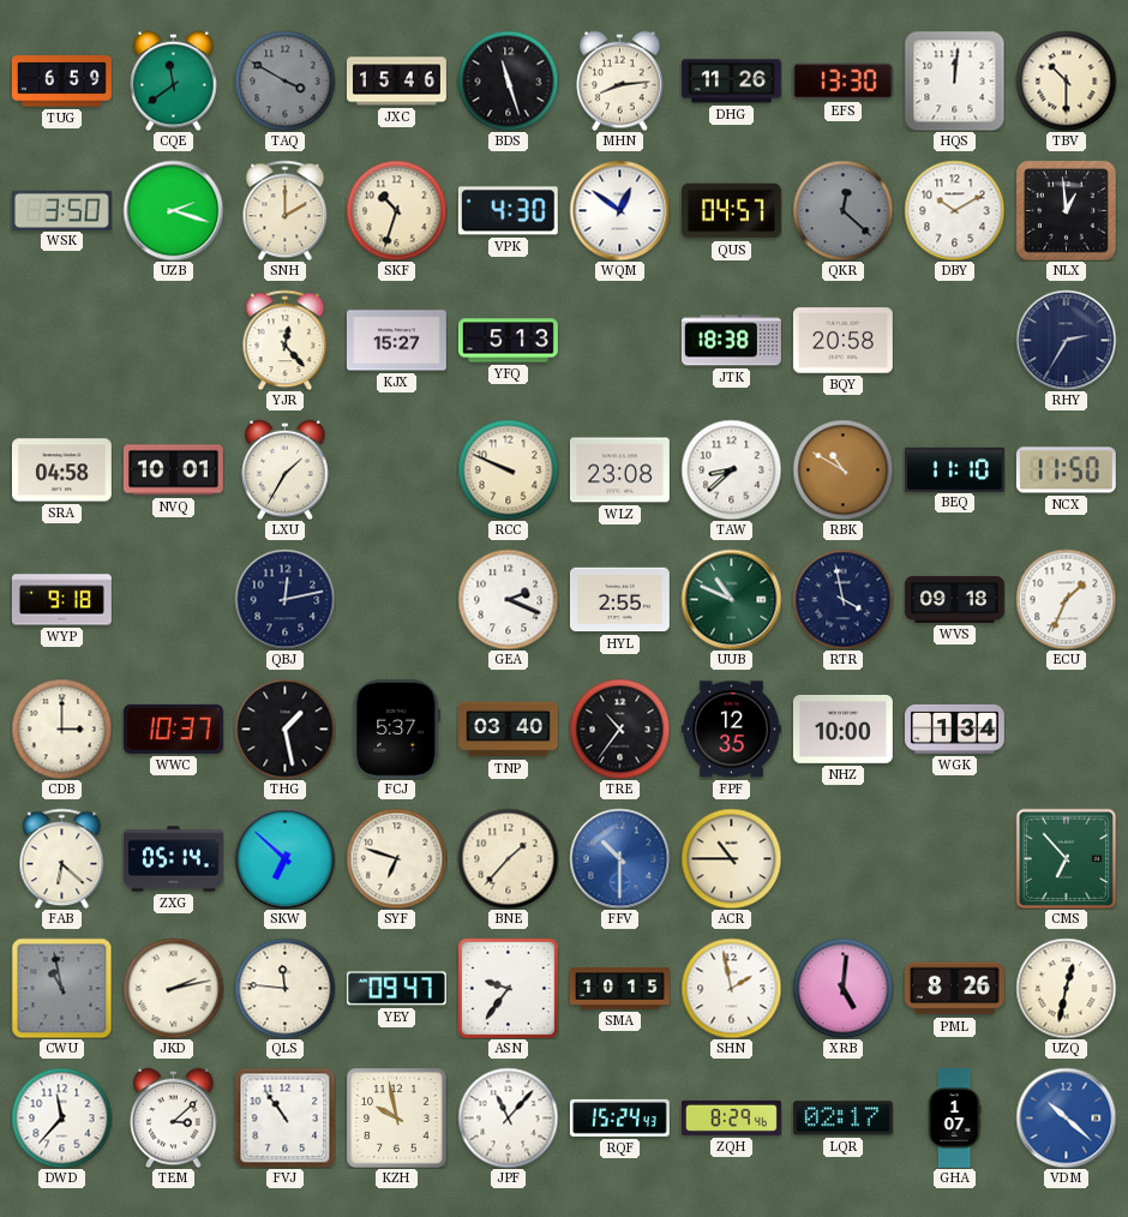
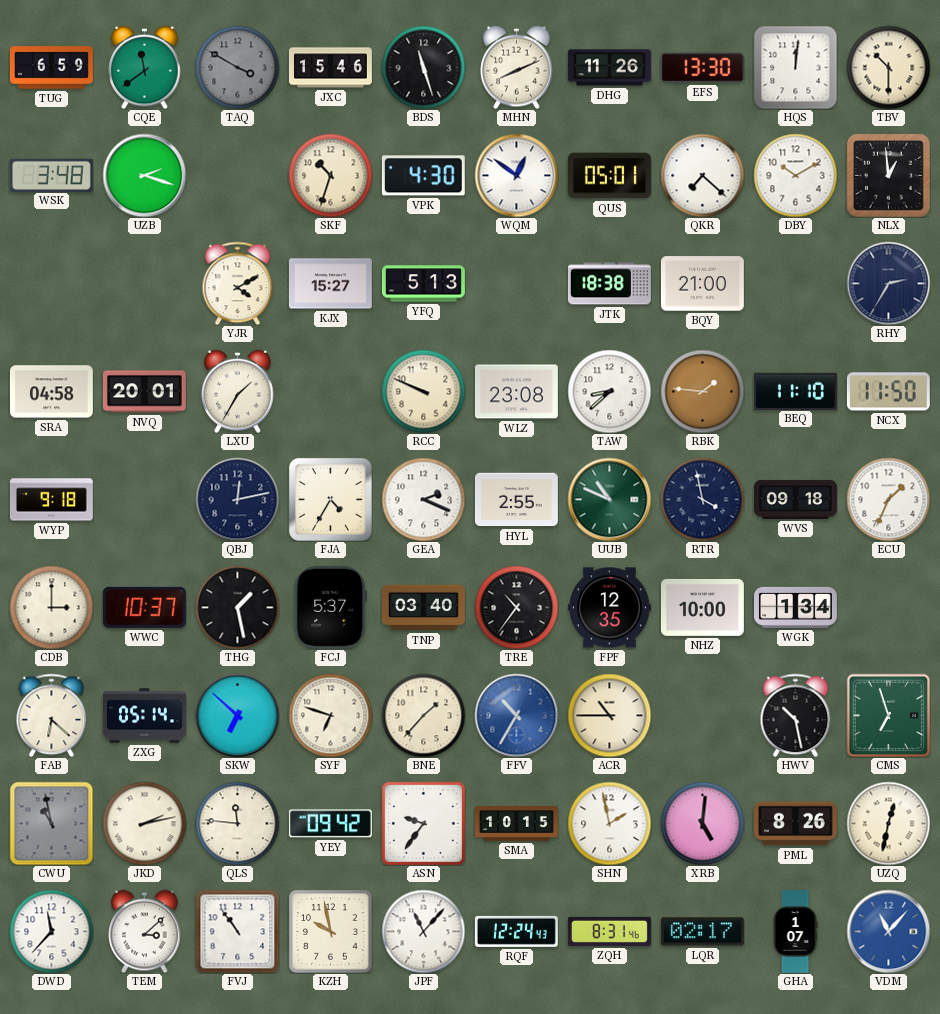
MHN: 8:14 -> 8:11 (517, 67)
WSK: 3:50 -> 3:48 (51, 175)
SNH: 2:00 -> none (286, 210)
QUS: 04:57 -> 05:01 (609, 176)
QKR: 12:22 -> 7:22 (702, 175)
QKR dial: grey -> white (702, 175)
YJR: 12:23 -> 4:10 (238, 283)
BQY: 20:58 -> 21:00 (702, 284)
NVQ: 10:01 -> 20:01 (144, 392)
RBK: 10:50 -> 1:46 (702, 391)
FJA: none -> 4:35 (330, 499)
FFV: 10:30 -> 10:35 (516, 715)
HWV: none -> 10:28 (796, 715)
CMS: 6:53 -> 6:57 (888, 715)
YEY: 09:47 -> 09:42 (330, 824)
RQF: 15:24 -> 12:24 (516, 931)
ZQH: 8:29 -> 8:31 (609, 931)
VDM: 10:22 -> 11:07 (888, 931)
